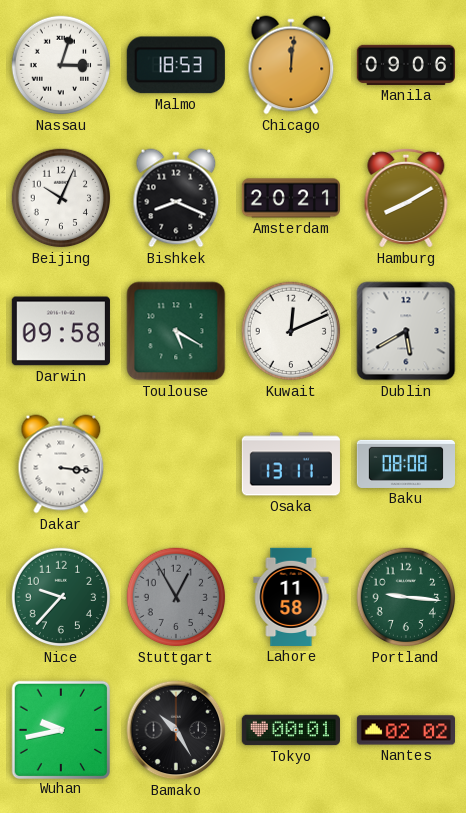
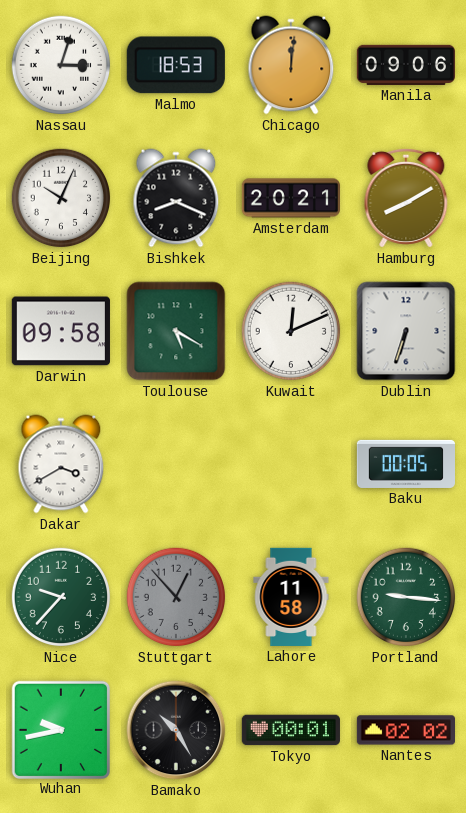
Dublin: 5:40 -> 6:33 (406, 331)
Dakar: 3:16 -> 3:40 (61, 464)
Osaka: 13:11 -> none (291, 464)
Baku: 08:08 -> 00:05 (405, 464)
Stuttgart: 12:55 -> 12:53 (176, 597)
